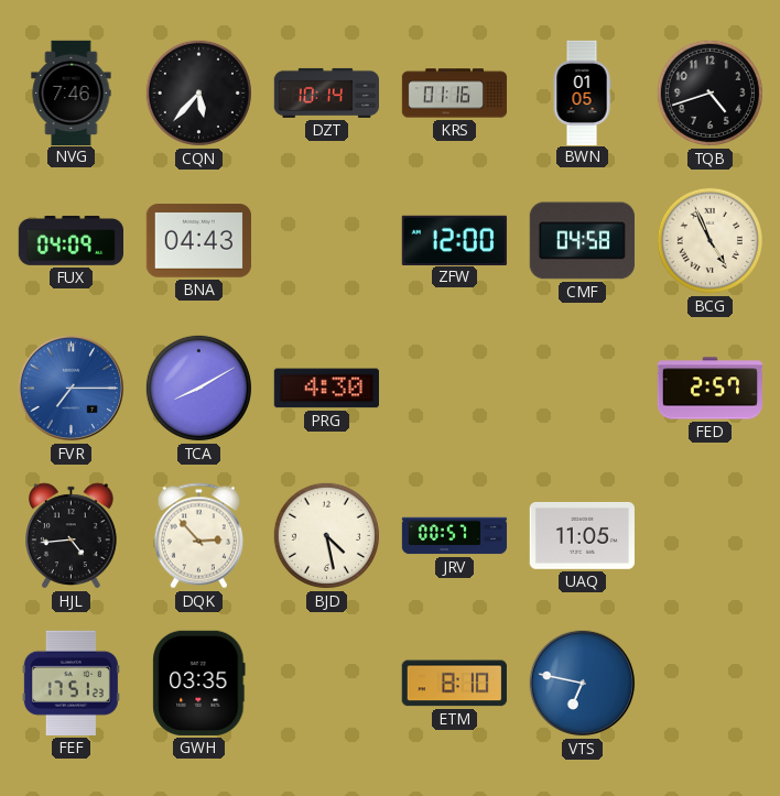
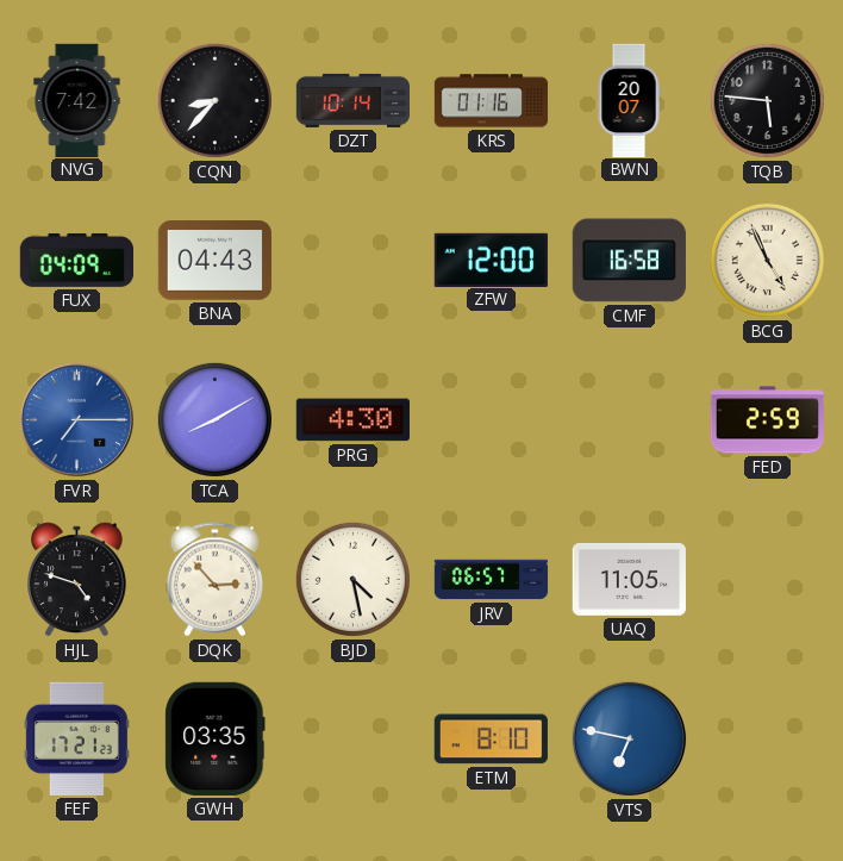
NVG: 7:46 -> 7:42 (77, 100)
CQN: 5:37 -> 8:37 (214, 100)
BWN: 01:05 -> 20:07 (629, 100)
TQB: 4:42 -> 5:46 (767, 100)
CMF: 04:58 -> 16:58 (629, 261)
FED: 2:57 -> 2:59 (767, 420)
HJL: 4:44 -> 4:48 (77, 580)
JRV: 00:57 -> 06:57 (492, 580)
FEF: 17:51 -> 17:21 (76, 738)
